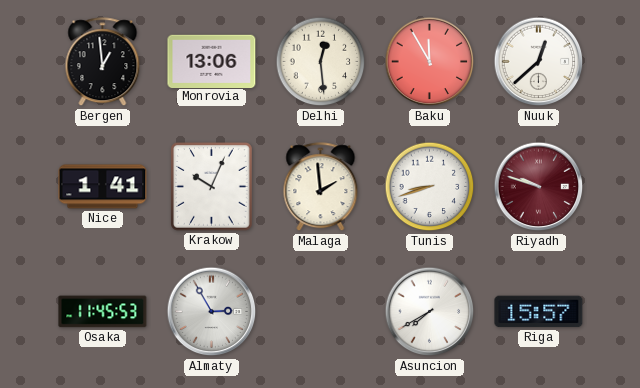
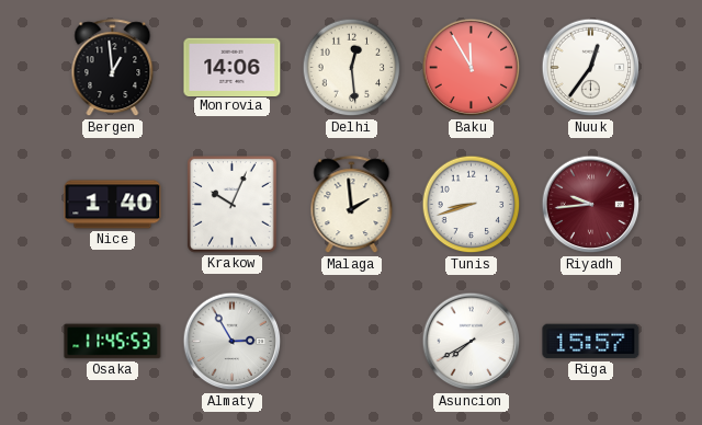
Monrovia: 13:06 -> 14:06 (233, 67)
Nuuk: 12:38 -> 12:36 (591, 68)
Nice: 1:41 -> 1:40 (113, 205)
Riyadh: 9:48 -> 9:44 (591, 205)
